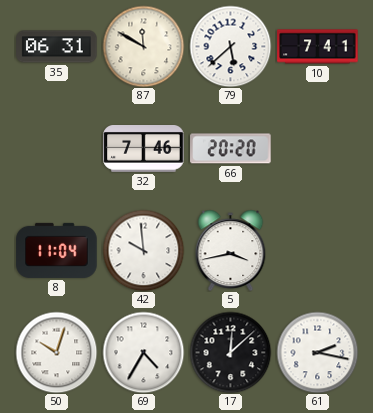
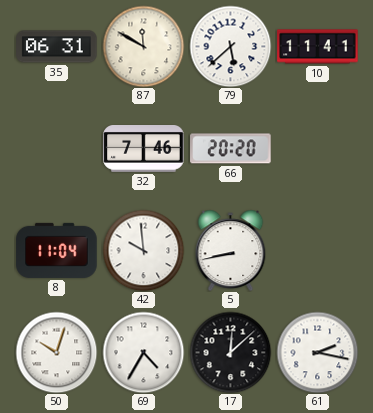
10: 7:41 -> 11:41 (318, 47)
5: 3:43 -> 8:43 (231, 250)
